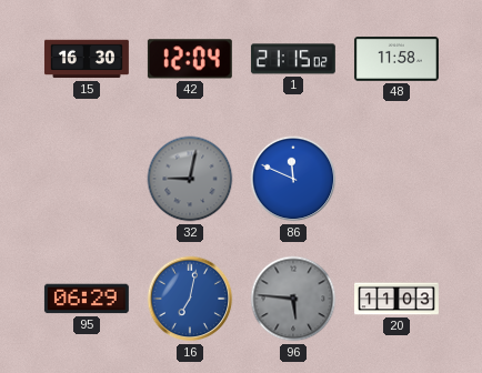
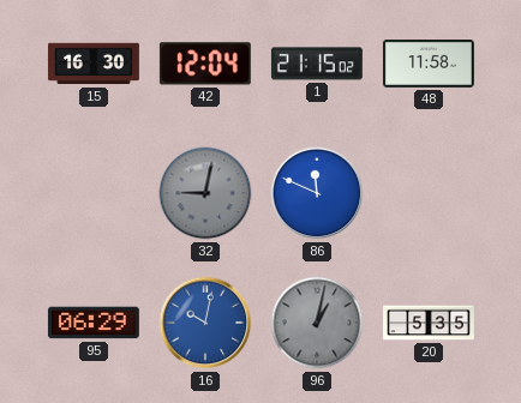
16: 7:02 -> 10:02 (205, 323)
96: 5:46 -> 1:02 (317, 323)
20: 11:03 -> 5:35 (430, 323)
